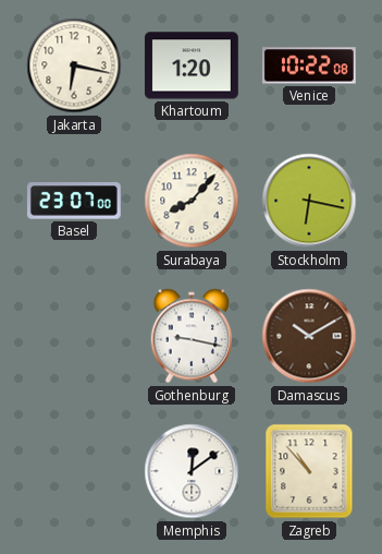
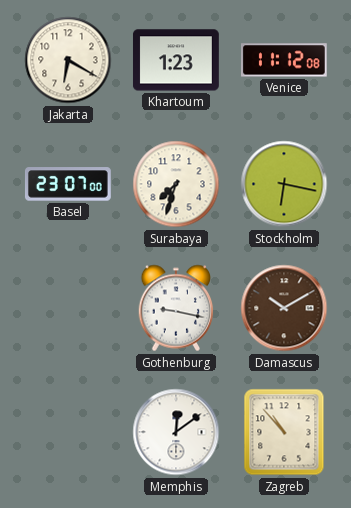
Jakarta: 6:17 -> 6:20 (68, 60)
Khartoum: 1:20 -> 1:23 (176, 60)
Venice: 10:22 -> 11:12 (284, 60)
Surabaya: 8:07 -> 7:33 (176, 184)
